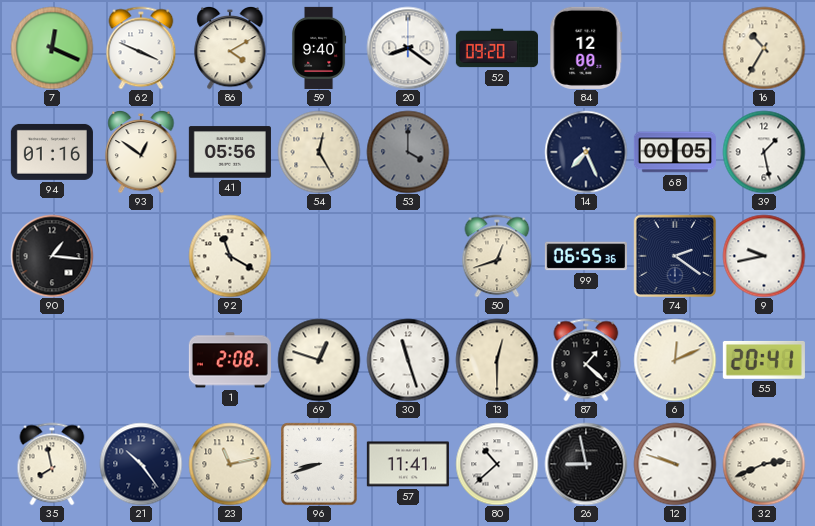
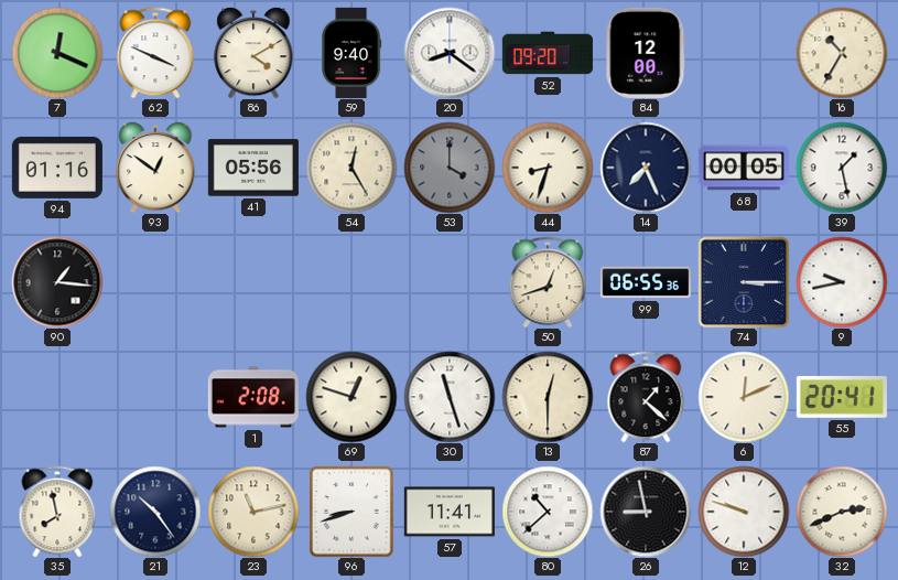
44: none -> 8:33 (548, 168)
92: 11:20 -> none (230, 256)
74: 2:21 -> 3:15 (744, 282)
